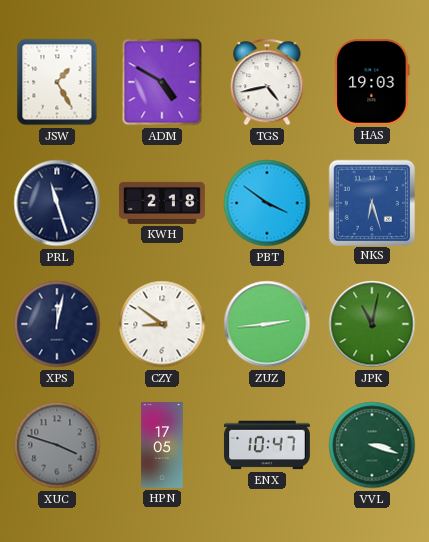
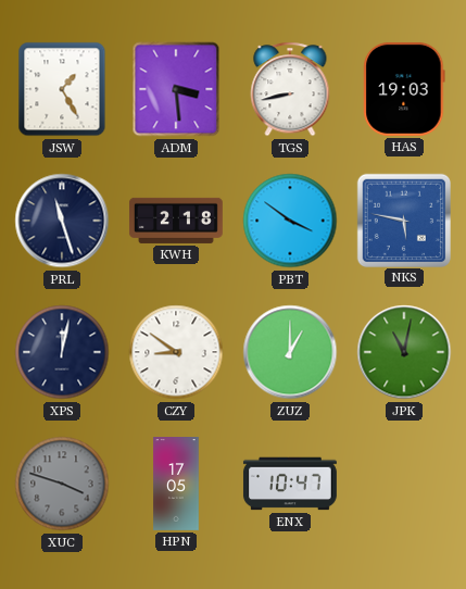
ADM: 4:50 -> 3:29 (176, 89)
TGS: 4:43 -> 8:43 (290, 89)
NKS: 6:27 -> 5:47 (403, 220)
ZUZ: 2:44 -> 1:00 (290, 352)
VVL: 3:18 -> none (372, 445)
